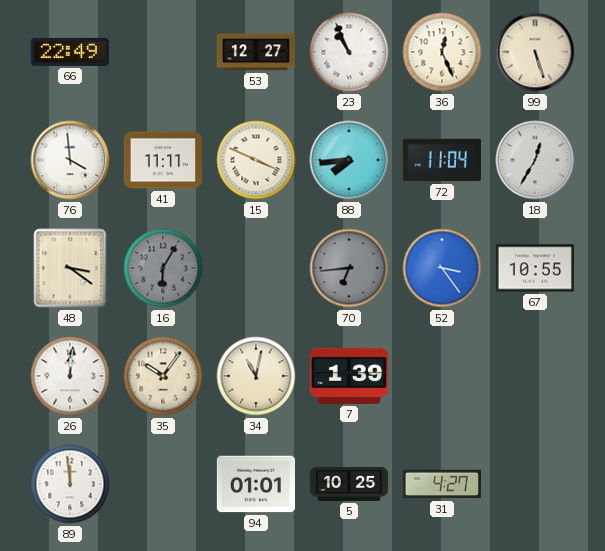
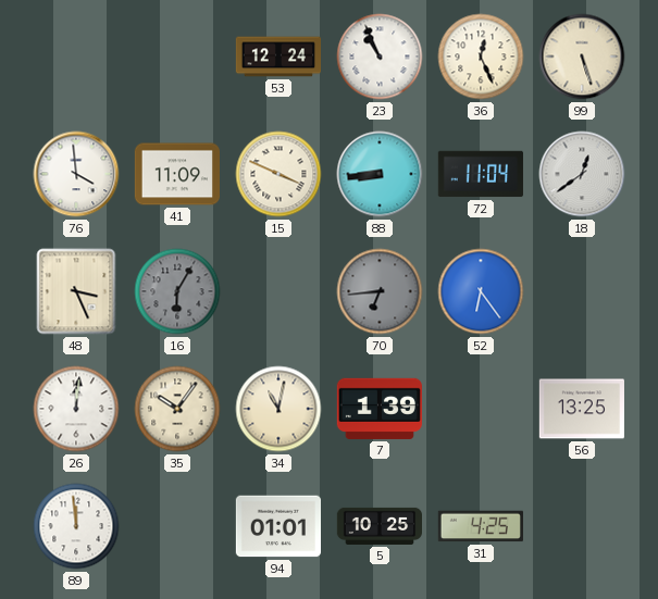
66: 22:49 -> none (70, 52)
53: 12:27 -> 12:24 (278, 57)
41: 11:11 -> 11:09 (176, 174)
88: 7:44 -> 8:44 (380, 174)
18: 12:35 -> 12:39 (582, 174)
48: 3:21 -> 3:26 (76, 291)
52: 3:24 -> 6:24 (481, 291)
67: 10:55 -> none (534, 268)
56: none -> 13:25 (582, 409)
31: 4:27 -> 4:25 (481, 526)
